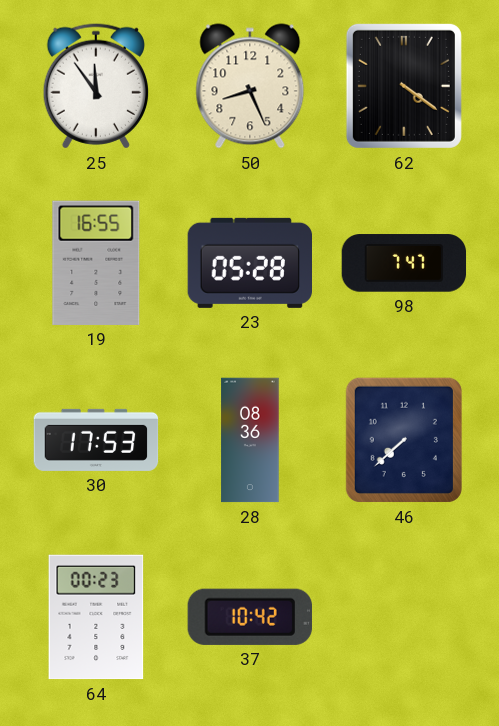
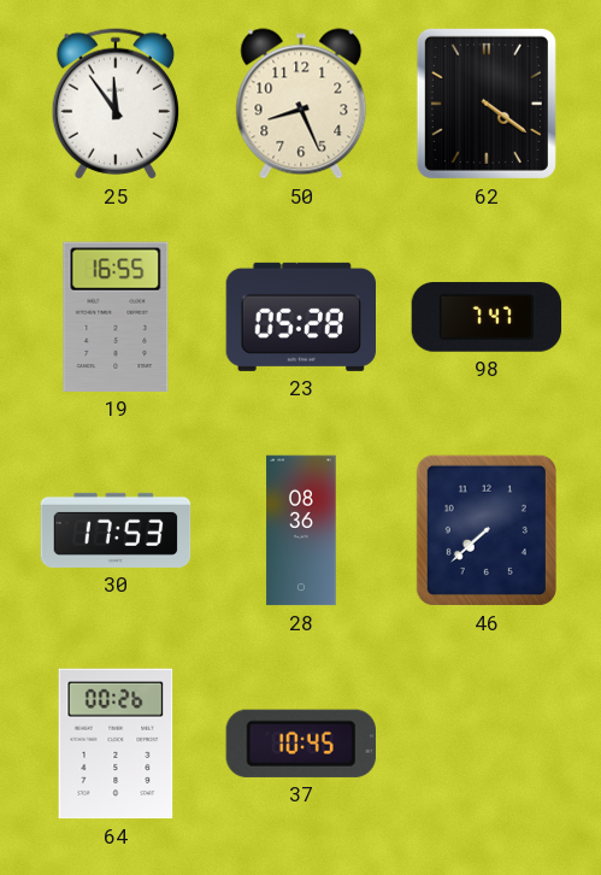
64: 00:23 -> 00:26 (116, 744)
37: 10:42 -> 10:45 (301, 744)
